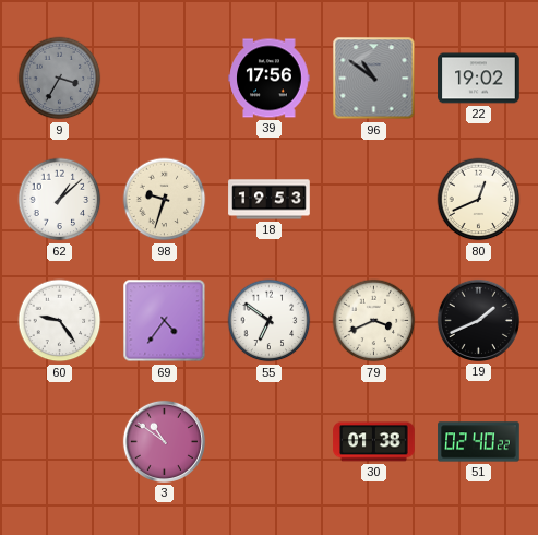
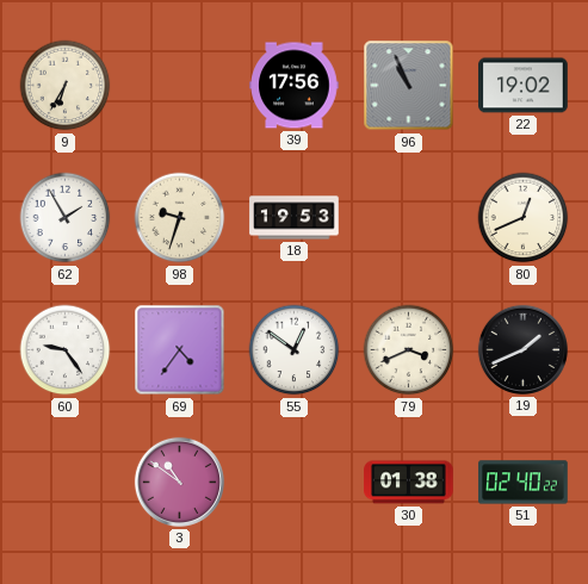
9: 3:35 -> 6:35 (66, 86)
9 dial: grey -> cream (66, 86)
96: 10:51 -> 10:56 (409, 86)
62: 1:08 -> 1:55 (66, 218)
55: 6:51 -> 12:51 (295, 350)
